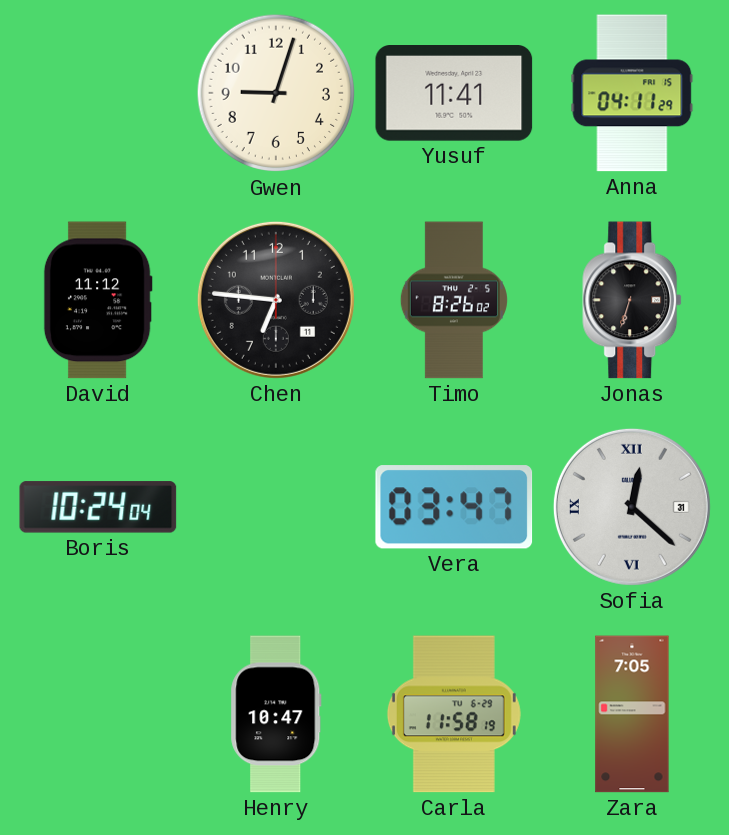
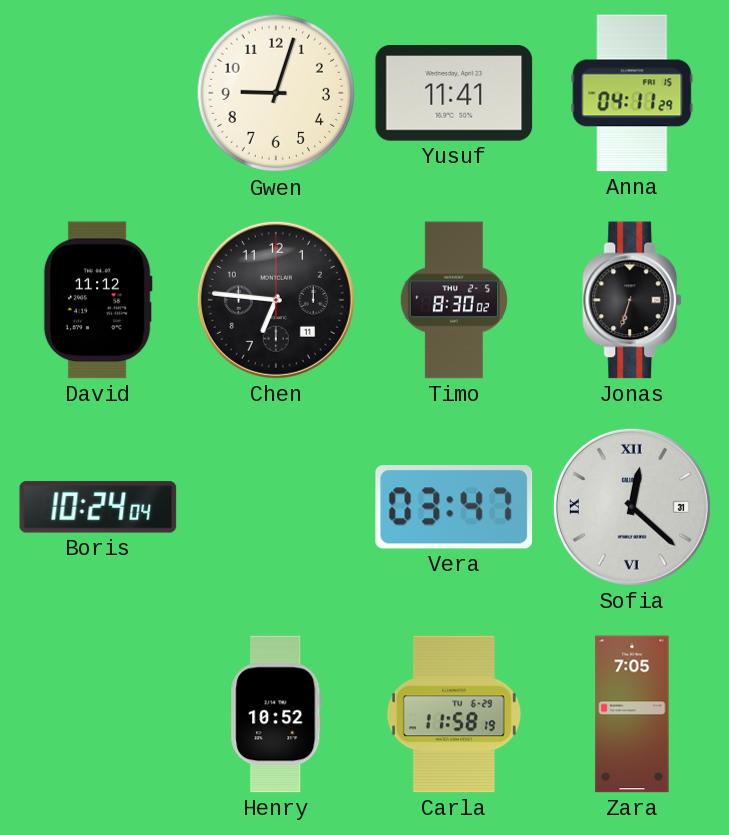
Timo: 8:26 -> 8:30 (454, 300)
Henry: 10:47 -> 10:52 (276, 714)
